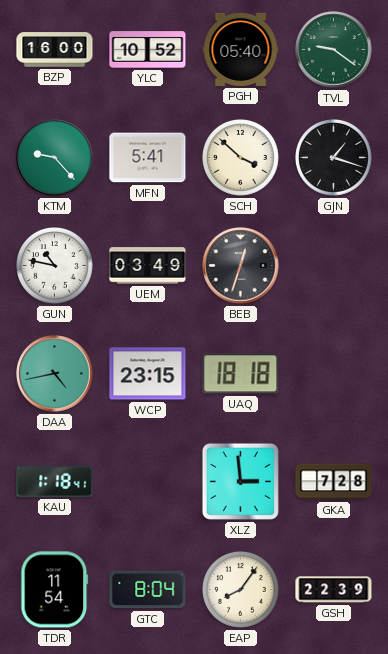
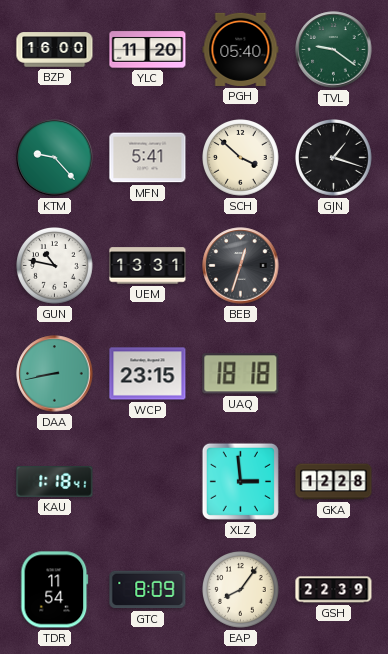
YLC: 10:52 -> 11:20 (148, 50)
UEM: 03:49 -> 13:31 (148, 266)
DAA: 4:43 -> 8:43 (55, 374)
GKA: 7:28 -> 12:28 (334, 482)
GTC: 8:04 -> 8:09 (148, 590)
